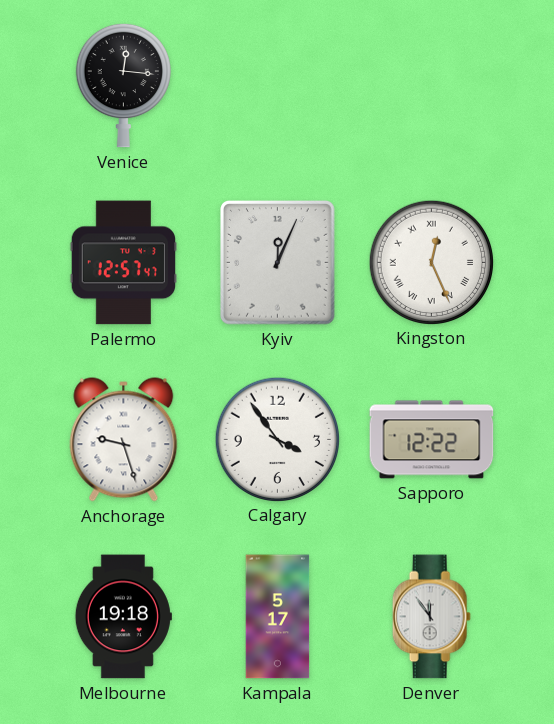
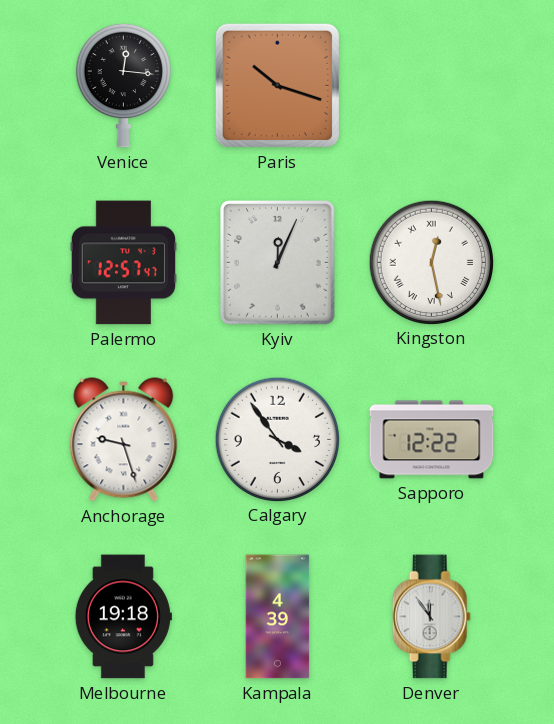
Paris: none -> 10:18 (277, 85)
Kingston: 12:26 -> 12:28 (431, 262)
Kampala: 5:17 -> 4:39 (278, 617)
